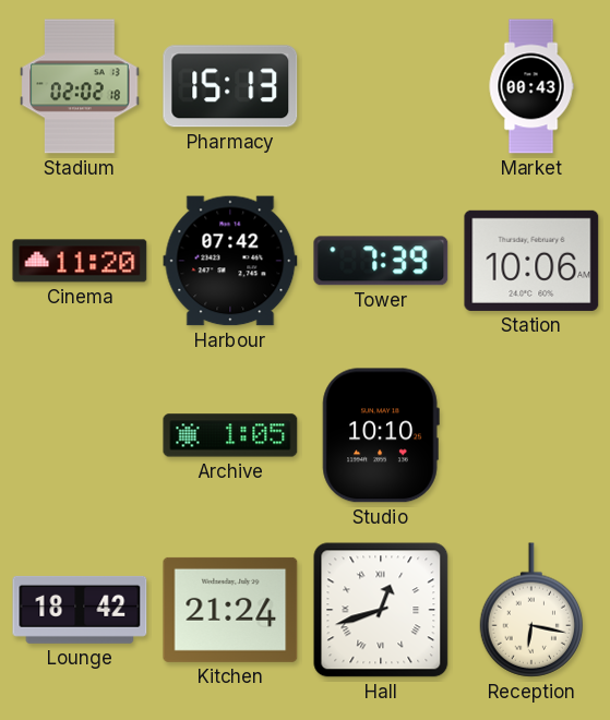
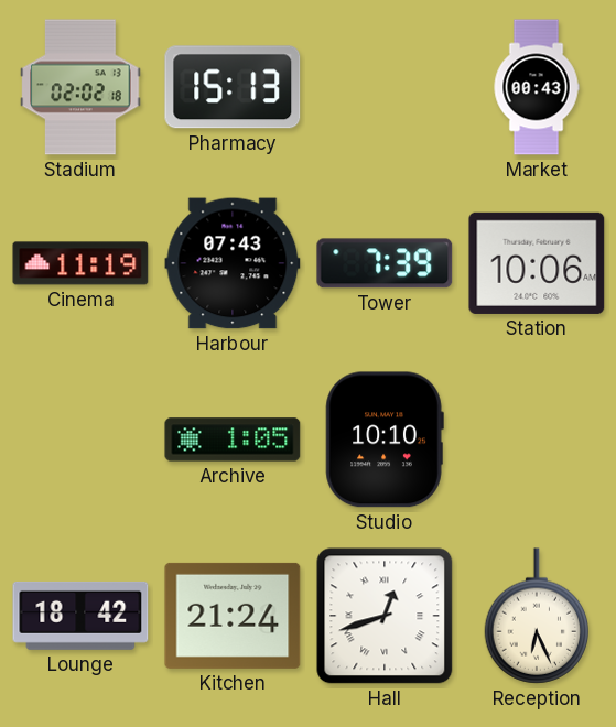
Cinema: 11:20 -> 11:19 (80, 263)
Harbour: 07:42 -> 07:43 (233, 263)
Reception: 6:17 -> 6:26 (537, 616)
